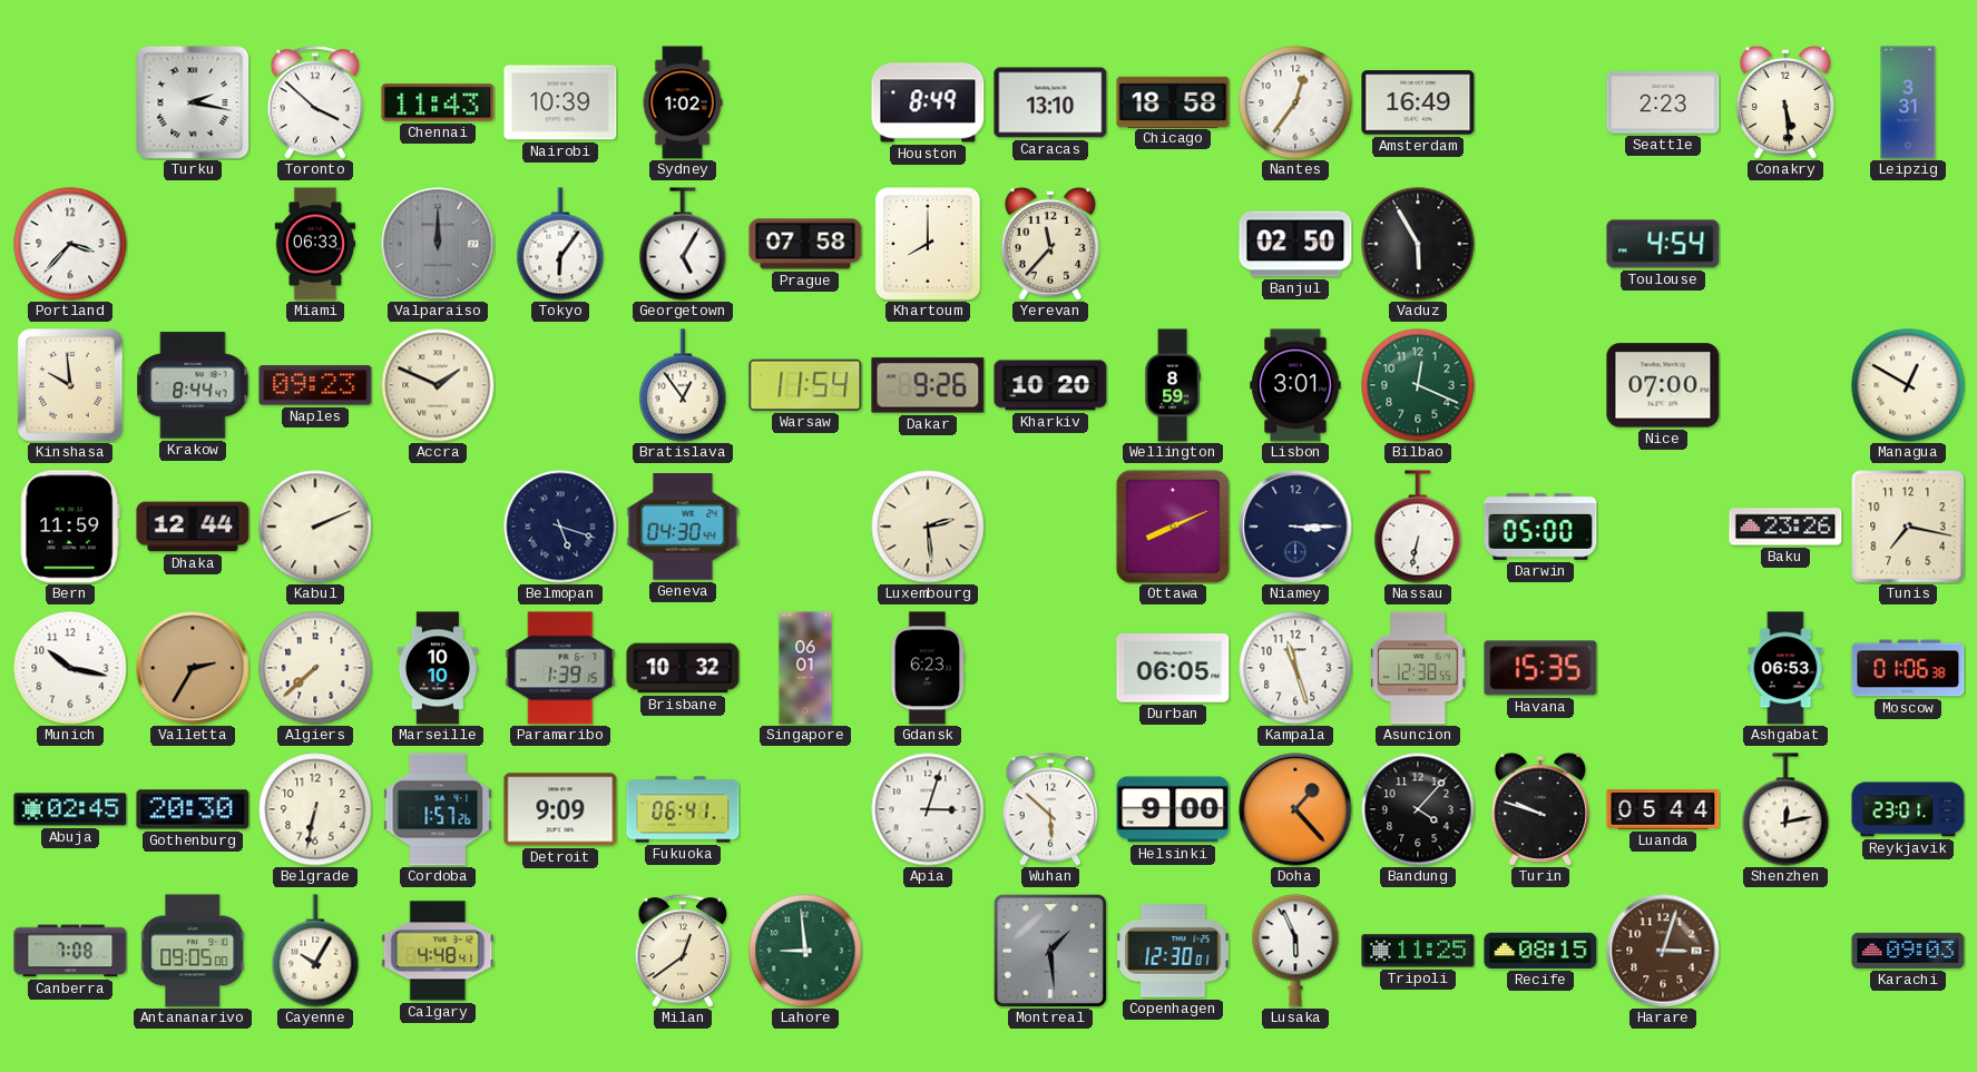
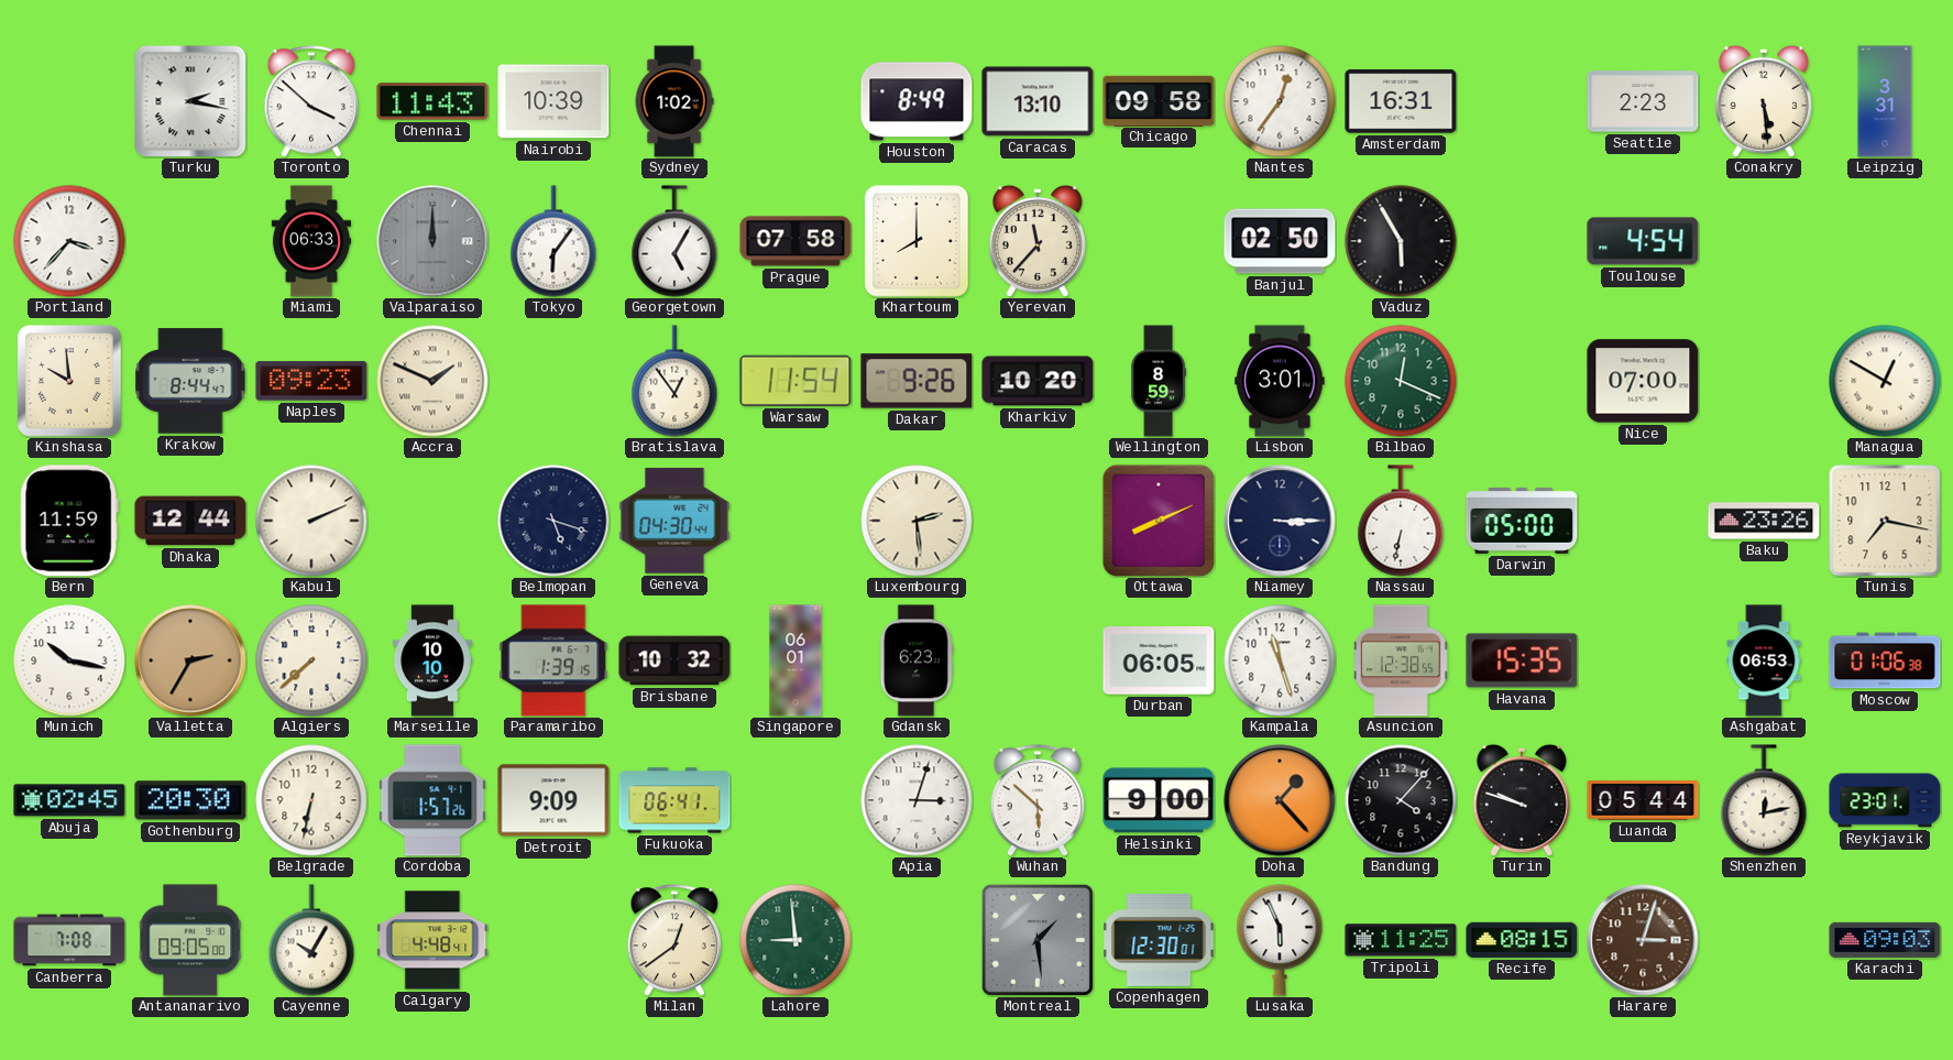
Chicago: 18:58 -> 09:58 (1159, 100)
Amsterdam: 16:49 -> 16:31 (1401, 101)
